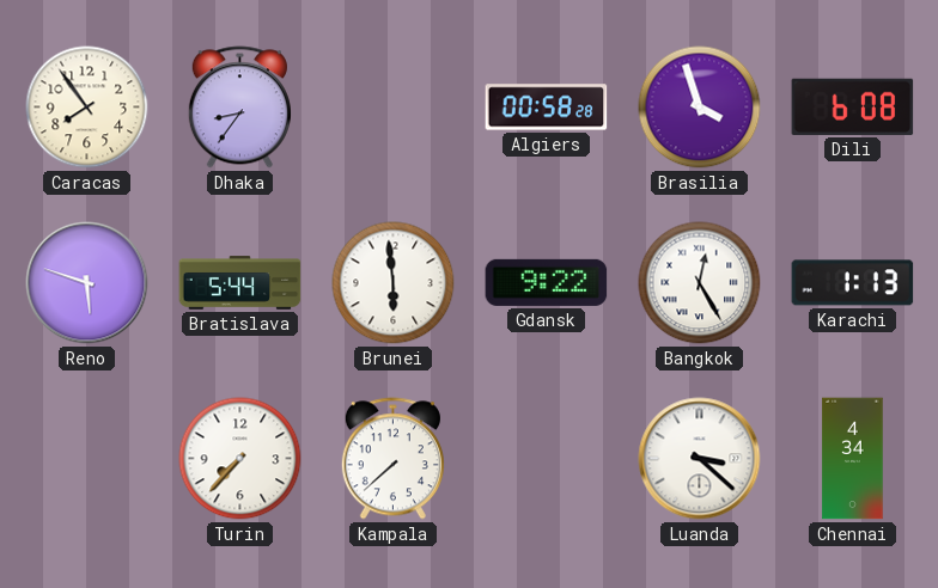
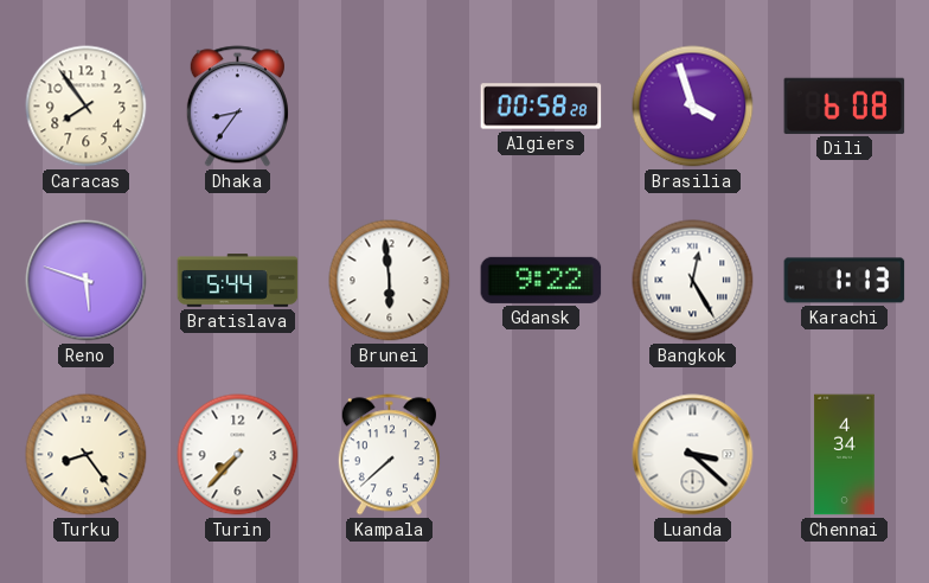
Turku: none -> 8:24 (87, 455)
